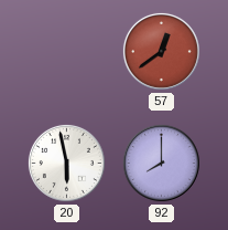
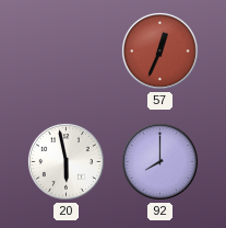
57: 12:39 -> 12:34 (159, 50)
